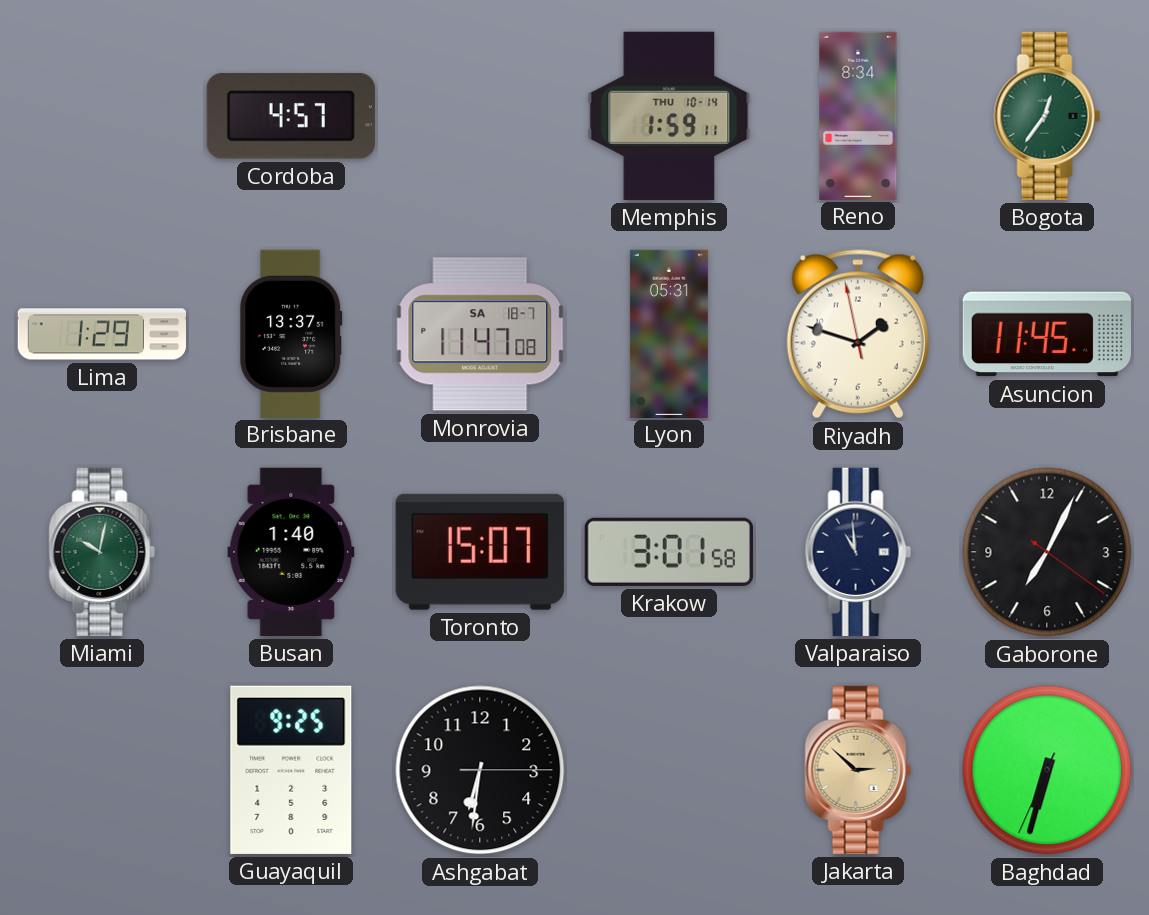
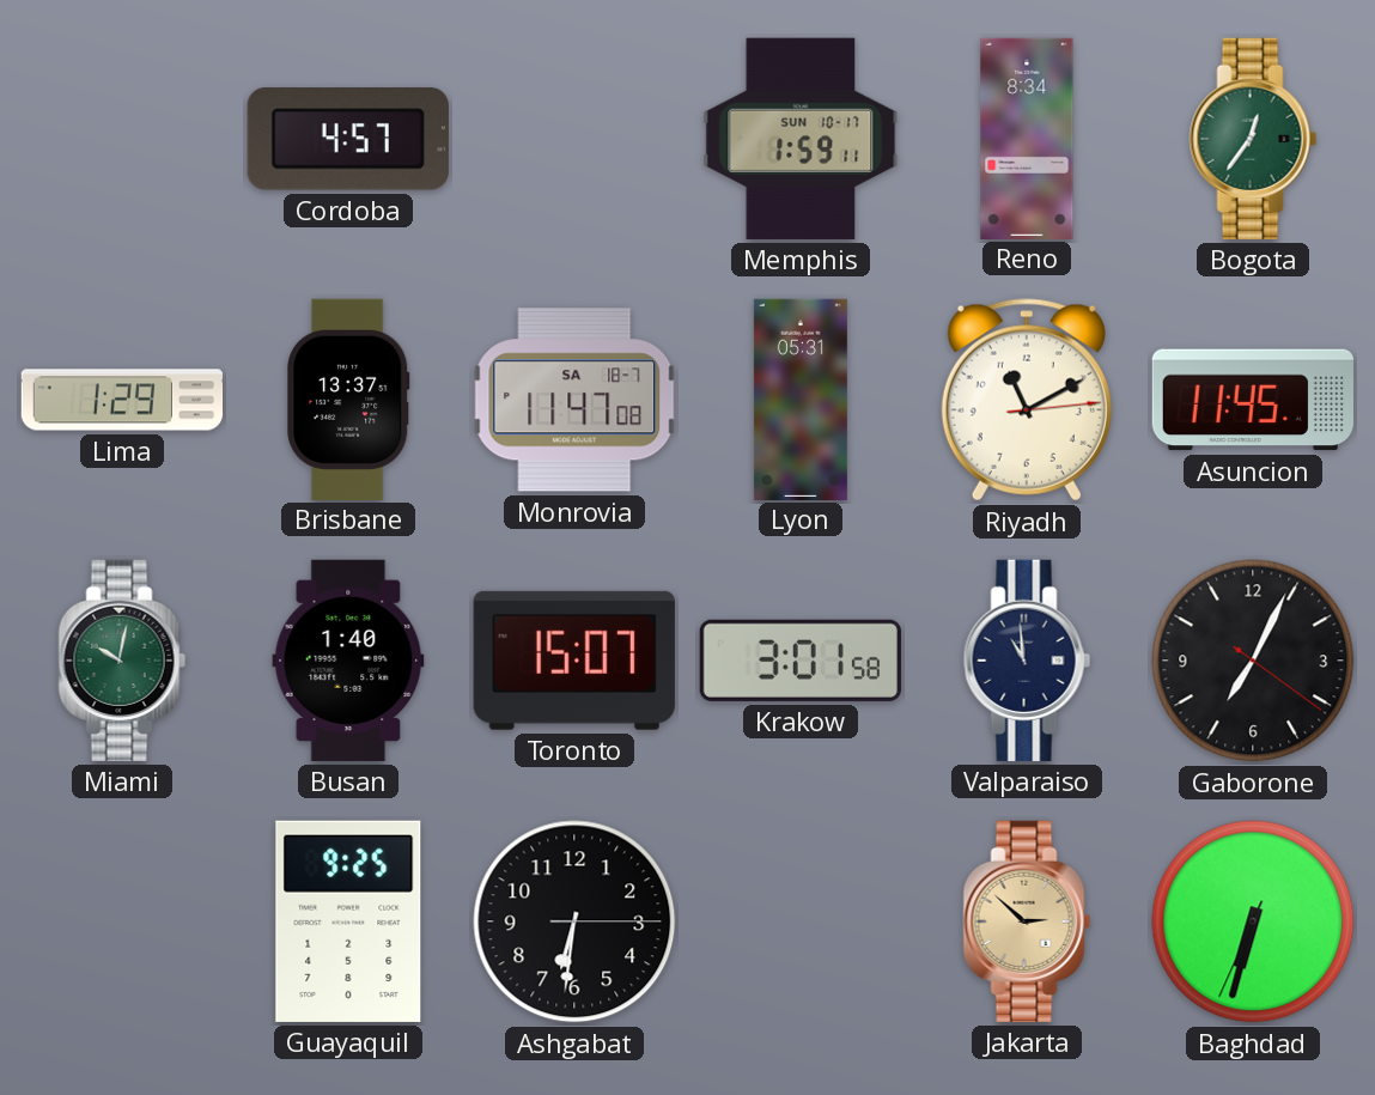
Memphis date: THU 10-14 -> SUN 10-17 (801, 139)
Riyadh: 1:47 -> 11:10 (1027, 400)
